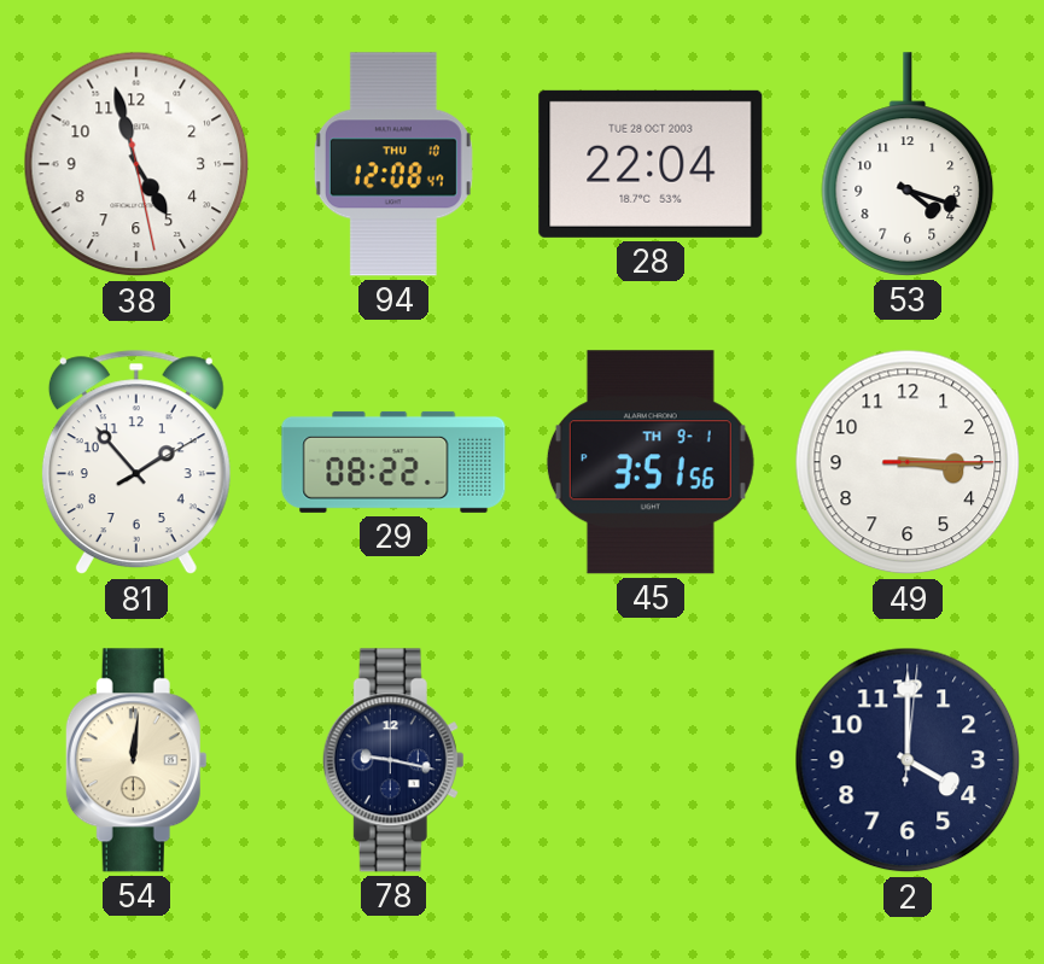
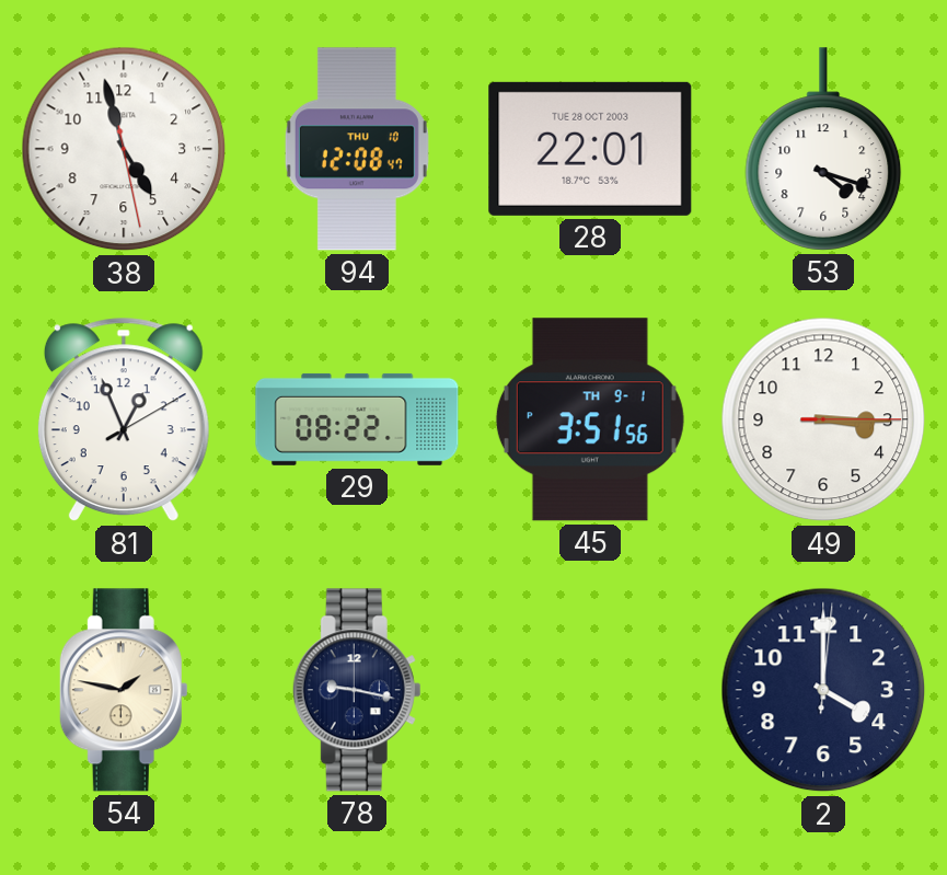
28: 22:04 -> 22:01 (590, 149)
81: 1:53 -> 12:56 (124, 419)
54: 12:01 -> 1:47 (124, 690)
